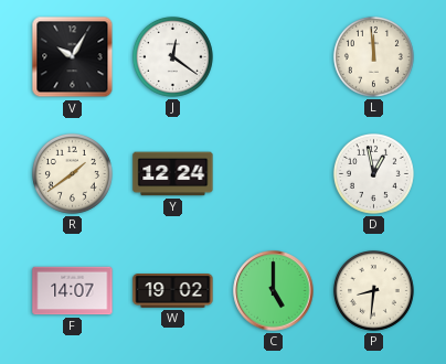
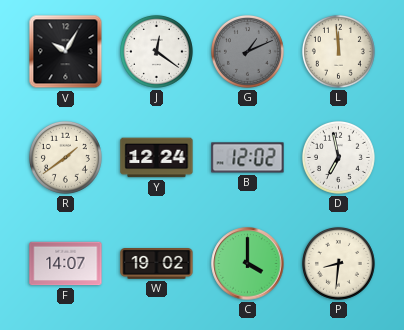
G: none -> 1:11 (247, 51)
B: none -> 12:02 (248, 158)
D: 12:58 -> 6:58 (338, 157)
C: 5:00 -> 4:00 (248, 264)
